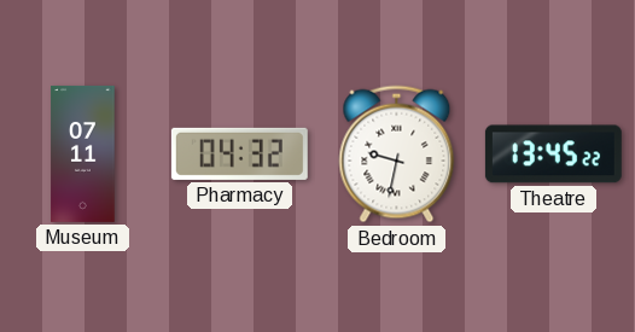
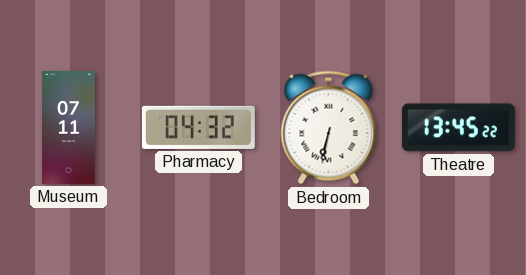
Bedroom: 9:32 -> 6:32 (329, 128)
